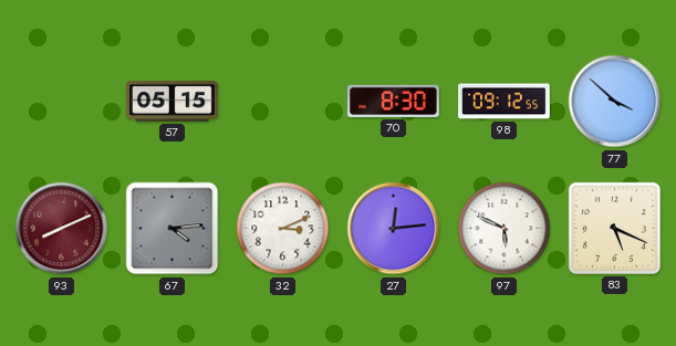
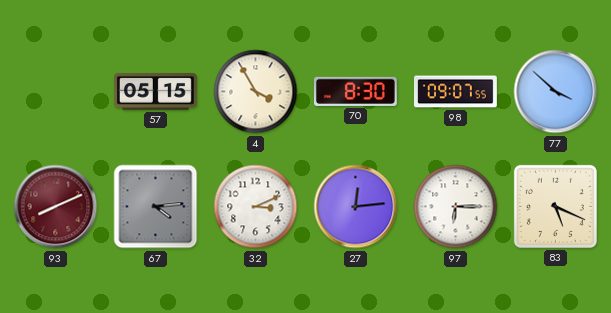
4: none -> 3:55 (256, 92)
98: 09:12 -> 09:07 (456, 92)
97: 5:49 -> 6:15 (456, 207)
